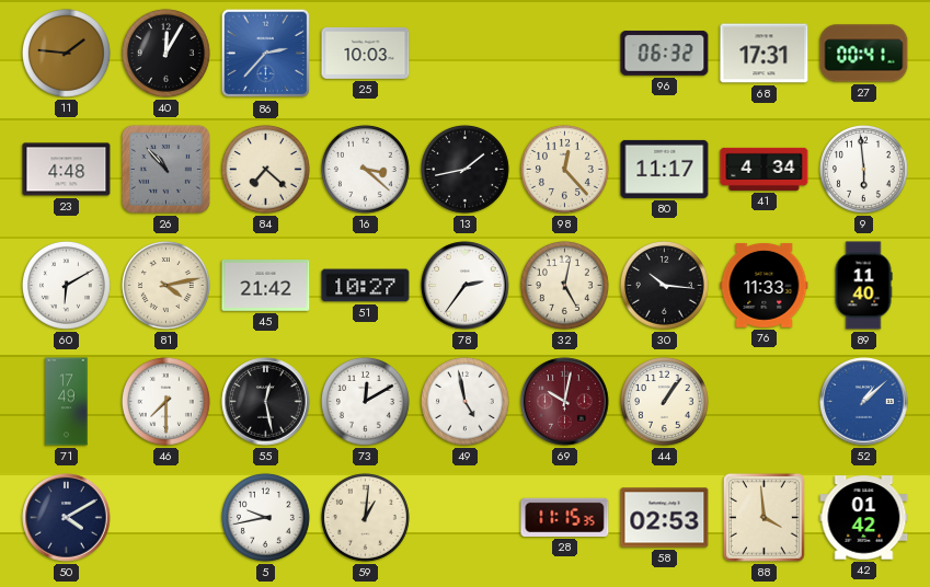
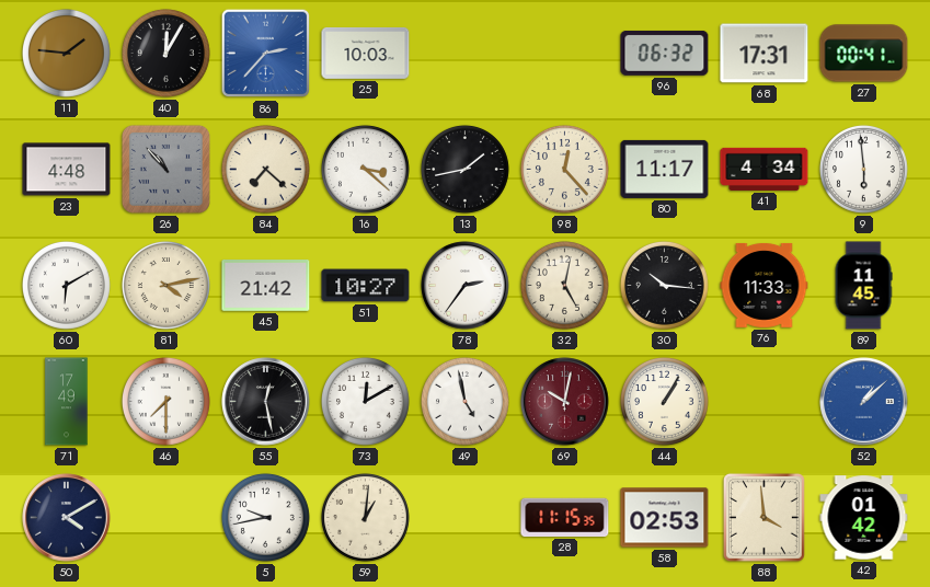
89: 11:40 -> 11:45 (863, 286)
44: 1:06 -> 1:05 (664, 401)
